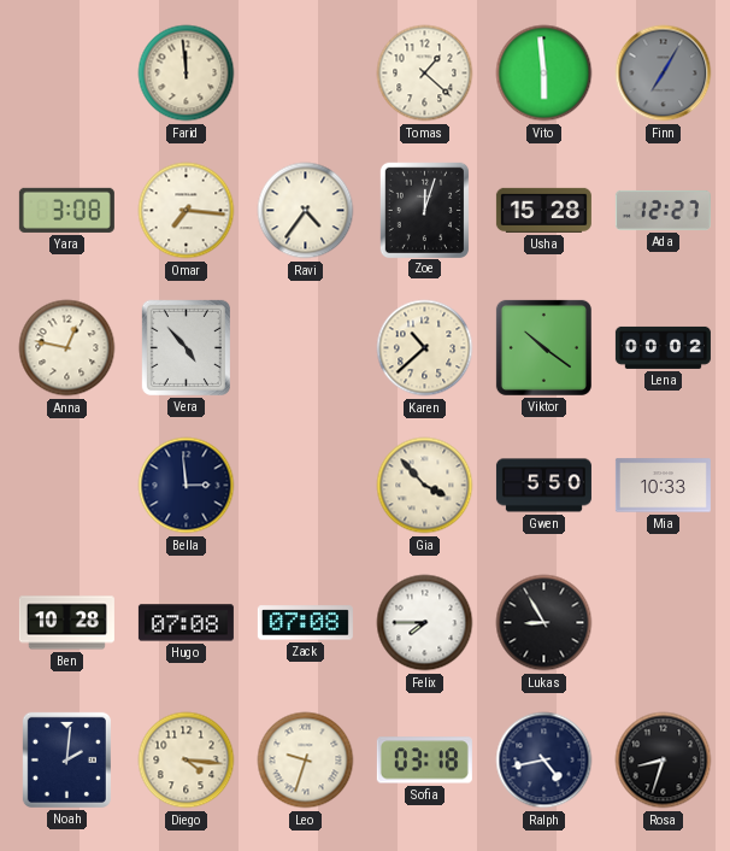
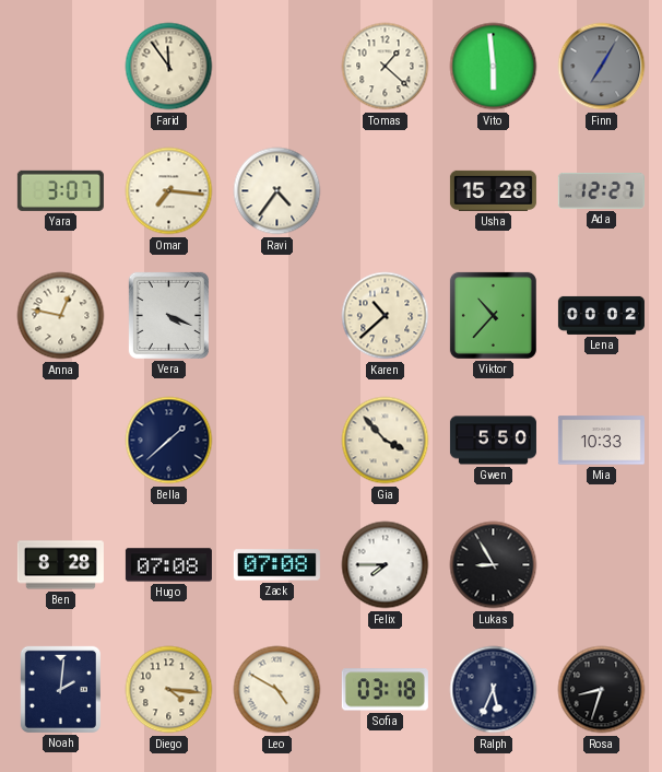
Farid: 11:59 -> 11:54 (169, 67)
Yara: 3:08 -> 3:07 (60, 190)
Zoe: 12:03 -> none (424, 210)
Vera: 4:53 -> 4:19 (168, 315)
Viktor: 10:21 -> 10:37 (493, 315)
Bella: 2:59 -> 1:38 (169, 441)
Ben: 10:28 -> 8:28 (60, 565)
Leo: 9:33 -> 4:50 (277, 690)
Ralph: 4:43 -> 5:34 (494, 690)
